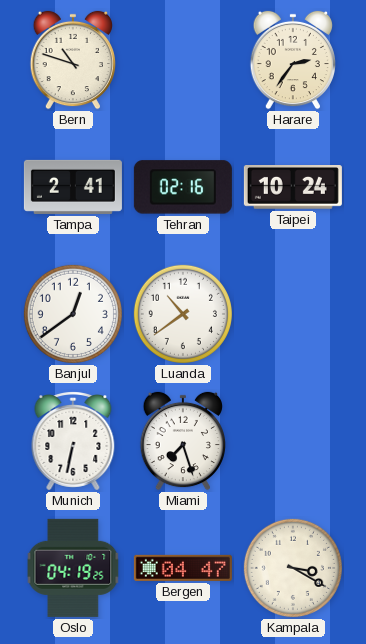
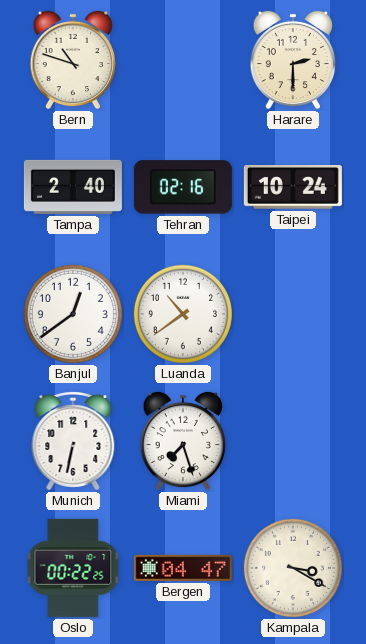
Harare: 2:36 -> 2:30 (292, 60)
Tampa: 2:41 -> 2:40 (73, 187)
Oslo: 04:19 -> 00:22 (73, 568)
